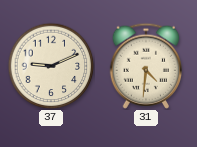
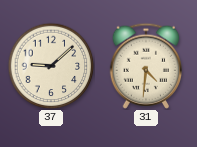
37: 9:11 -> 9:08 (51, 66)
